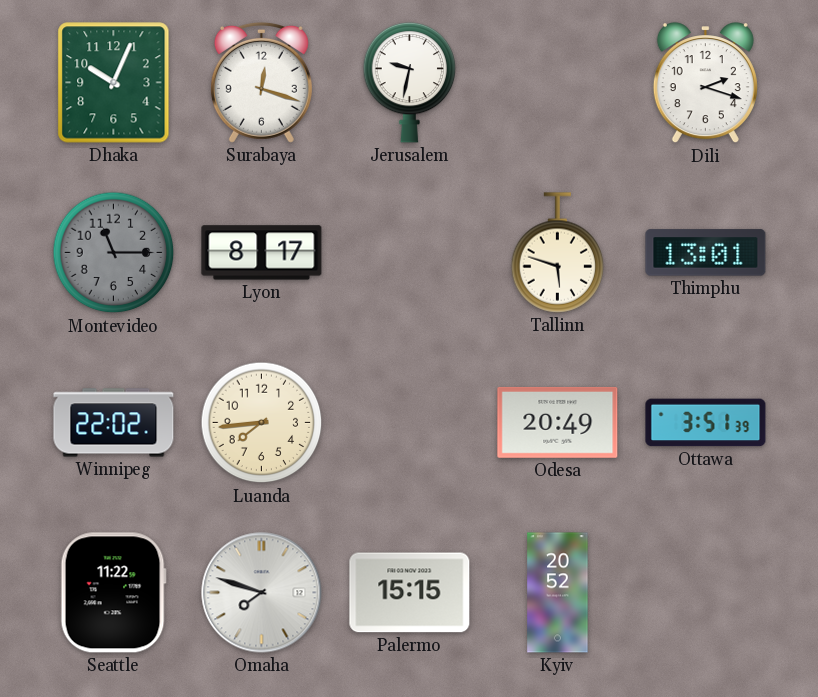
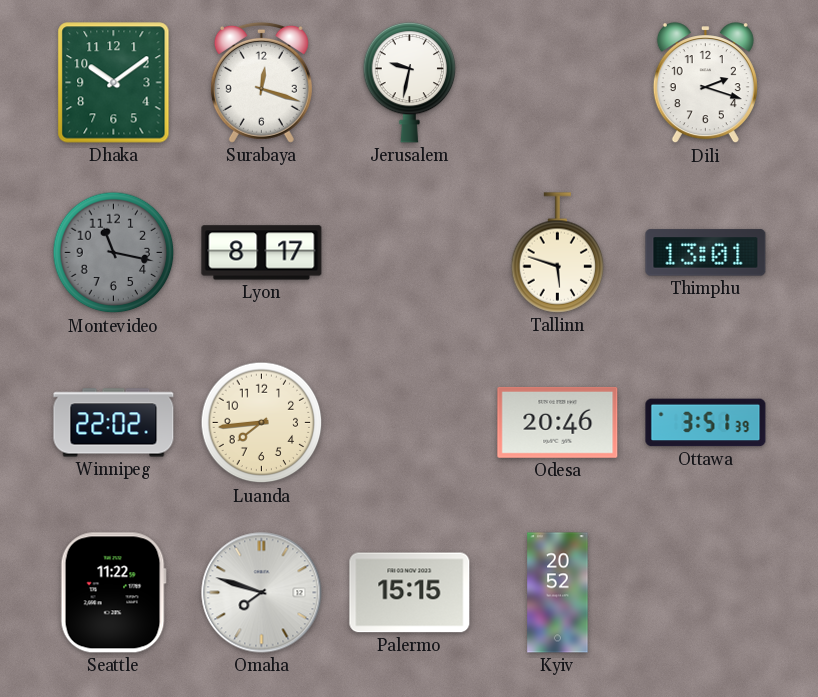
Dhaka: 10:04 -> 10:09 (114, 83)
Montevideo: 11:15 -> 11:17 (114, 253)
Odesa: 20:49 -> 20:46 (558, 422)
